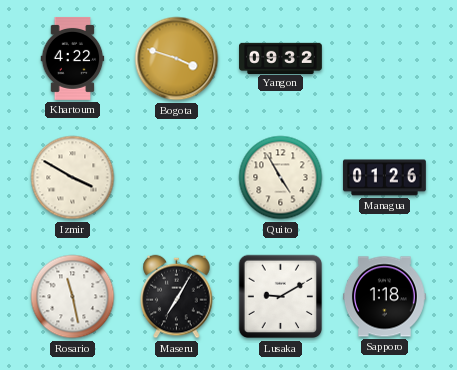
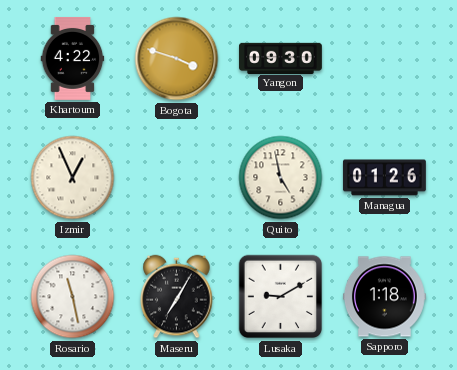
Yangon: 09:32 -> 09:30 (281, 58)
Izmir: 3:50 -> 12:56 (73, 178)
Quito: 4:55 -> 4:58 (281, 178)
